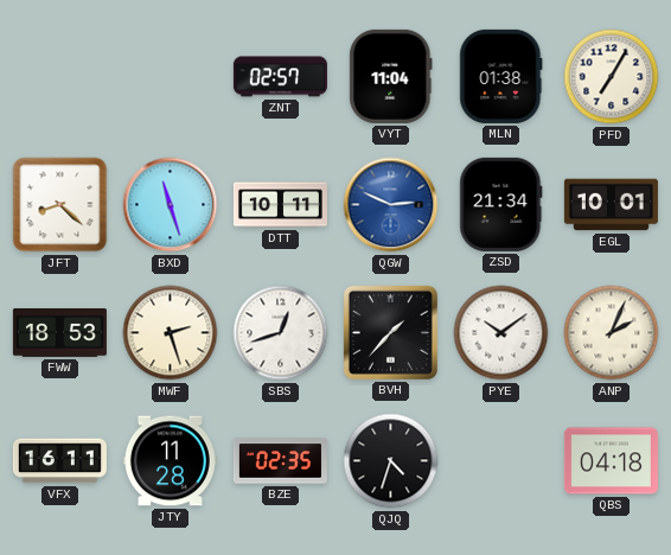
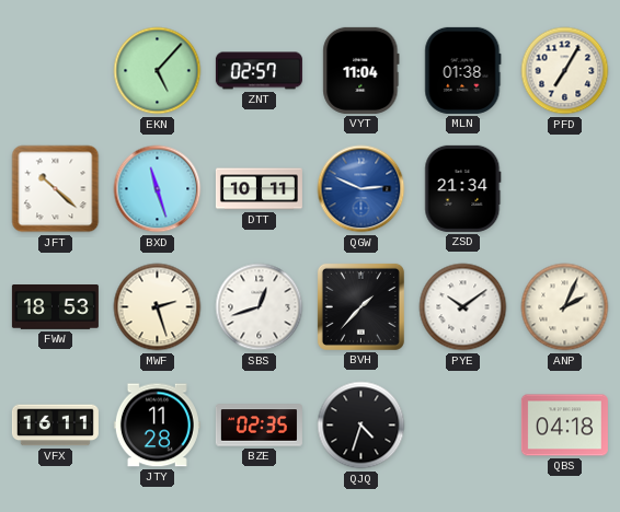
EKN: none -> 5:07 (158, 71)
JFT: 8:22 -> 10:22 (56, 189)
EGL: 10:01 -> none (611, 205)
